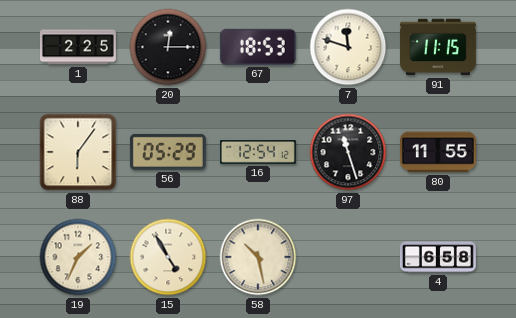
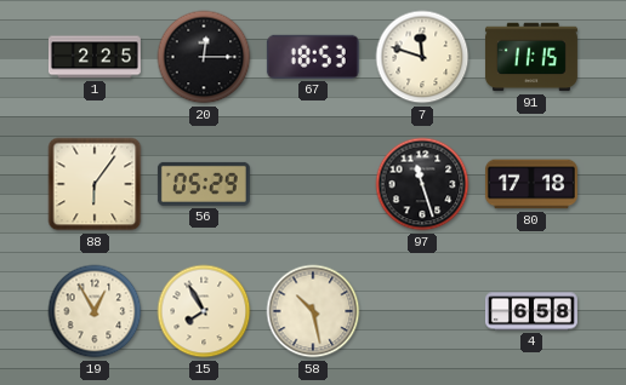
16: 12:54 -> none (258, 153)
80: 11:55 -> 17:18 (531, 184)
19: 1:34 -> 12:55 (95, 311)
15: 4:55 -> 7:55 (204, 311)
